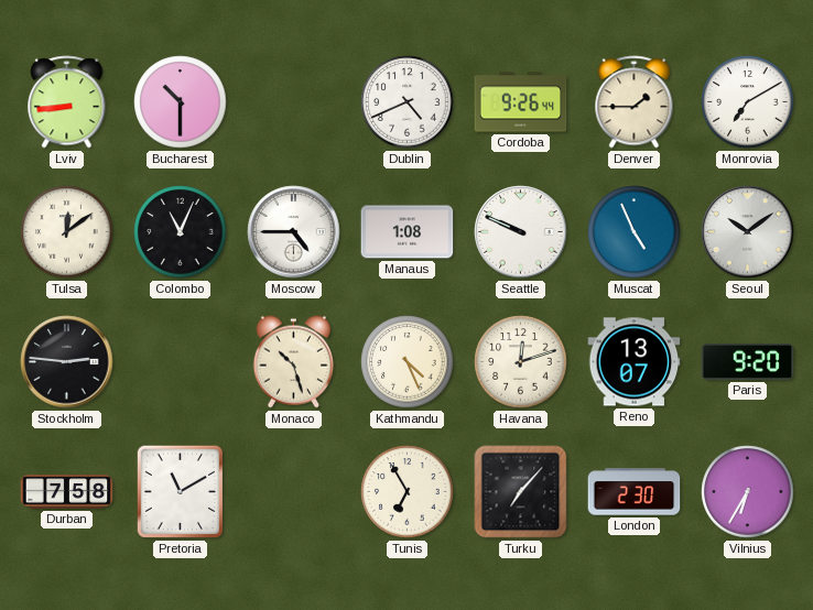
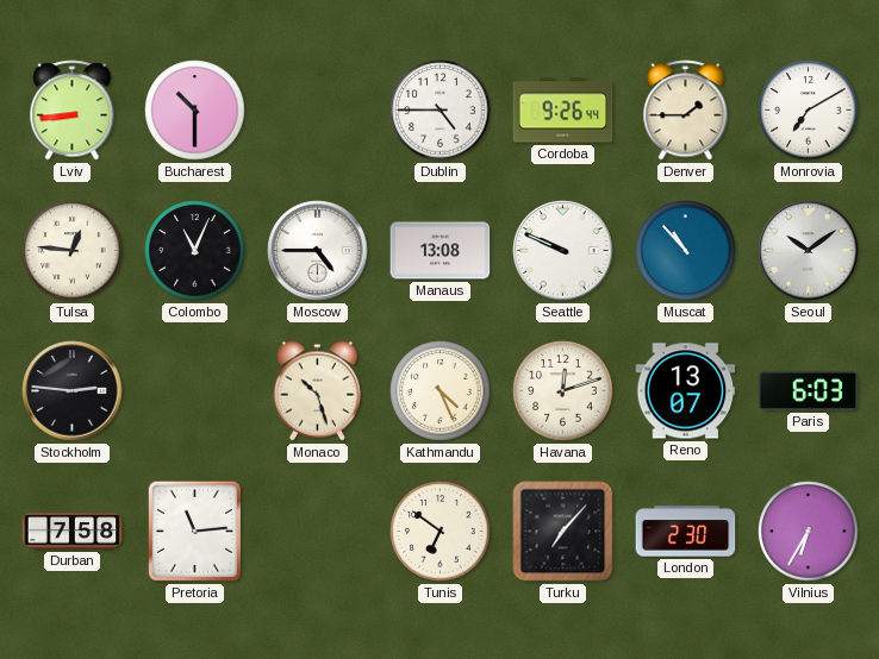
Dublin: 4:41 -> 4:45 (441, 111)
Tulsa: 12:09 -> 12:46 (73, 251)
Manaus: 1:08 -> 13:08 (441, 251)
Muscat: 4:56 -> 10:53 (686, 251)
Paris: 9:20 -> 6:03 (809, 390)
Pretoria: 11:10 -> 11:14 (194, 531)
Tunis: 6:55 -> 6:51 (441, 532)
